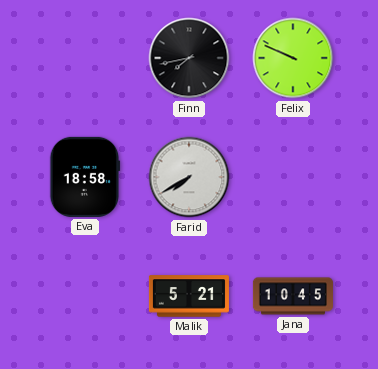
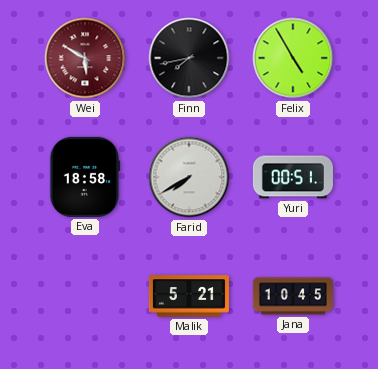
Wei: none -> 5:50 (85, 58)
Felix: 9:49 -> 4:55 (293, 58)
Yuri: none -> 00:51 (293, 177)
